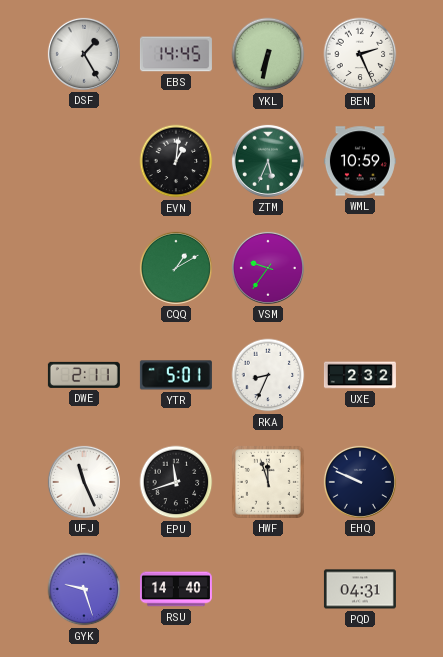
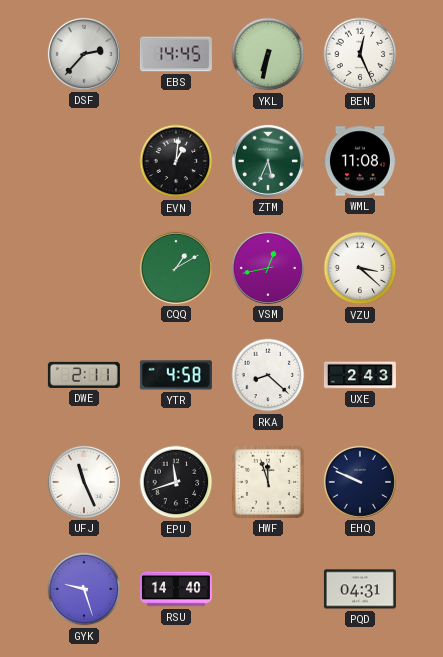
DSF: 1:25 -> 2:37 (84, 54)
BEN: 2:26 -> 12:26 (360, 54)
WML: 10:59 -> 11:08 (360, 161)
VSM: 9:36 -> 12:43 (268, 268)
VZU: none -> 3:22 (360, 268)
YTR: 5:01 -> 4:58 (176, 375)
RKA: 8:34 -> 8:22 (268, 375)
UXE: 2:32 -> 2:43 (360, 375)
